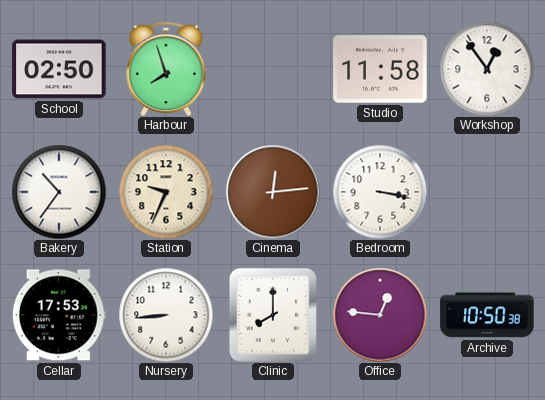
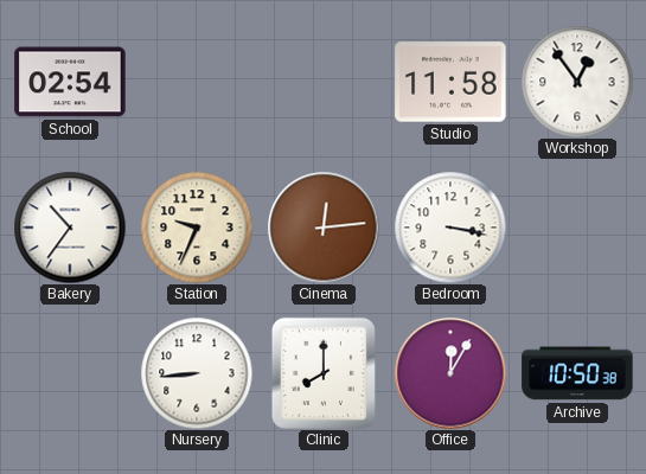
School: 02:50 -> 02:54 (70, 82)
Harbour: 7:57 -> none (166, 70)
Cellar: 17:53 -> none (59, 315)
Office: 12:46 -> 12:05 (450, 373)
